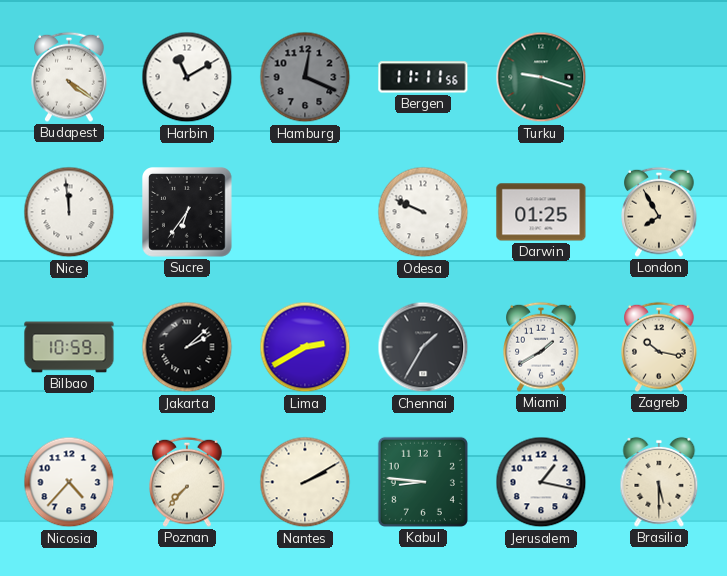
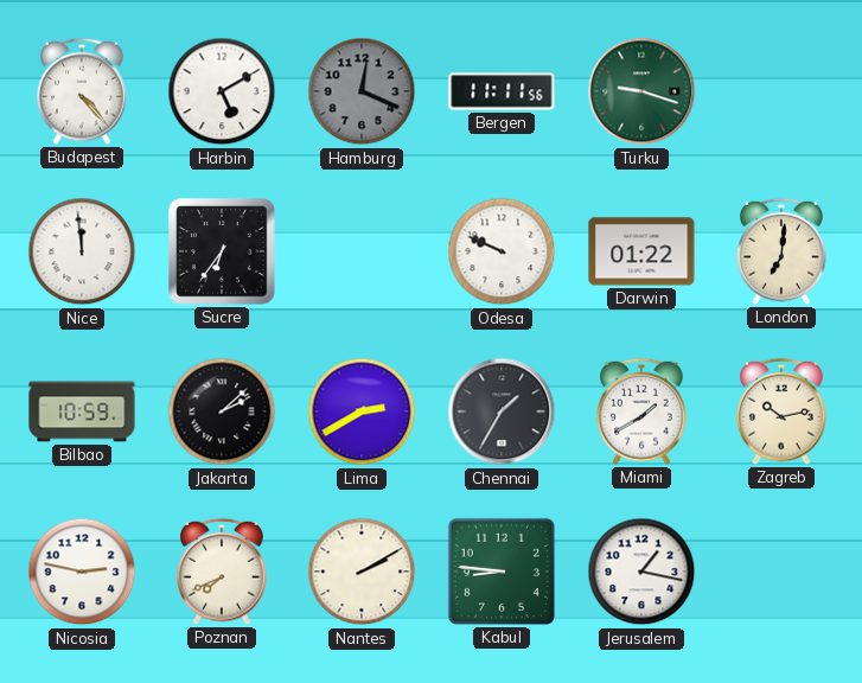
Budapest: 4:21 -> 4:23 (82, 91)
Harbin: 11:10 -> 5:10 (222, 91)
Darwin: 01:25 -> 01:22 (641, 251)
London: 7:55 -> 7:01 (781, 251)
Zagreb: 10:17 -> 10:13 (781, 411)
Nicosia: 4:37 -> 2:47 (82, 572)
Poznan: 7:37 -> 7:41 (222, 572)
Brasilia: 5:30 -> none (659, 482)
